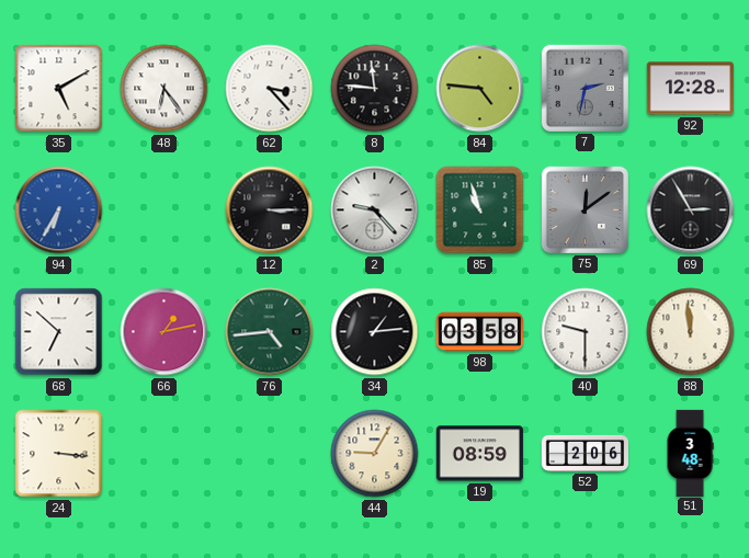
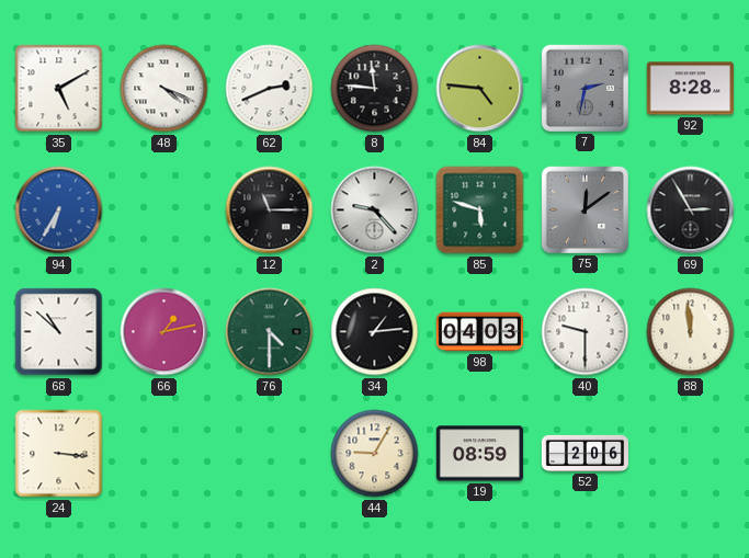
48: 6:24 -> 4:19 (164, 89)
62: 3:23 -> 2:41 (270, 89)
92: 12:28 -> 8:28 (690, 89)
12: 3:15 -> 11:15 (270, 210)
85: 10:57 -> 5:48 (480, 210)
68: 6:52 -> 10:52 (59, 332)
76: 4:44 -> 4:30 (270, 332)
98: 03:58 -> 04:03 (479, 332)
51: 3:48 -> none (690, 453)
